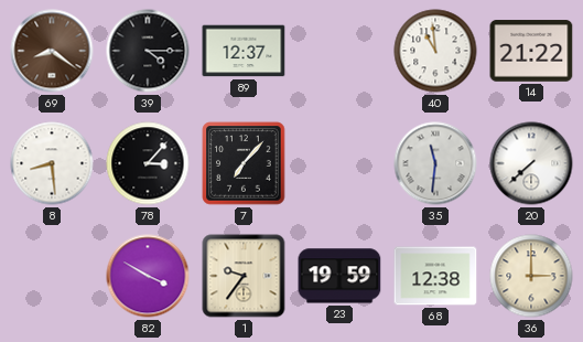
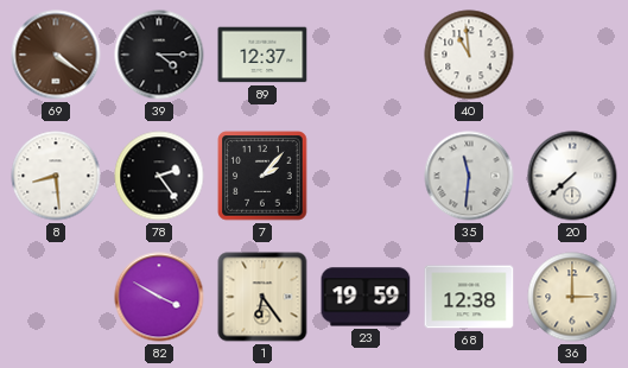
69: 8:21 -> 4:21 (56, 55)
14: 21:22 -> none (531, 51)
78: 3:07 -> 2:24 (159, 176)
7: 7:07 -> 2:07 (262, 176)
1: 9:36 -> 6:24 (262, 297)
